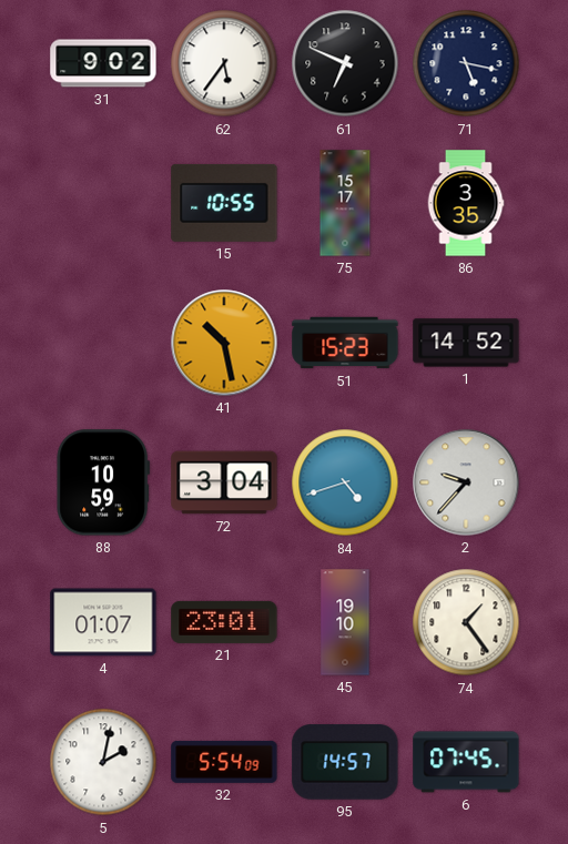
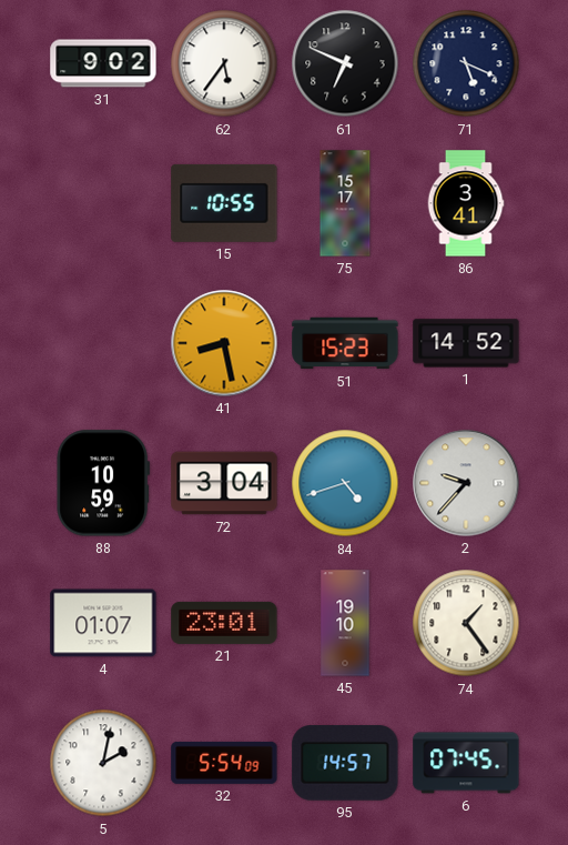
71: 5:17 -> 5:19 (466, 63)
86: 3:35 -> 3:41 (466, 203)
41: 10:28 -> 8:28 (224, 343)
